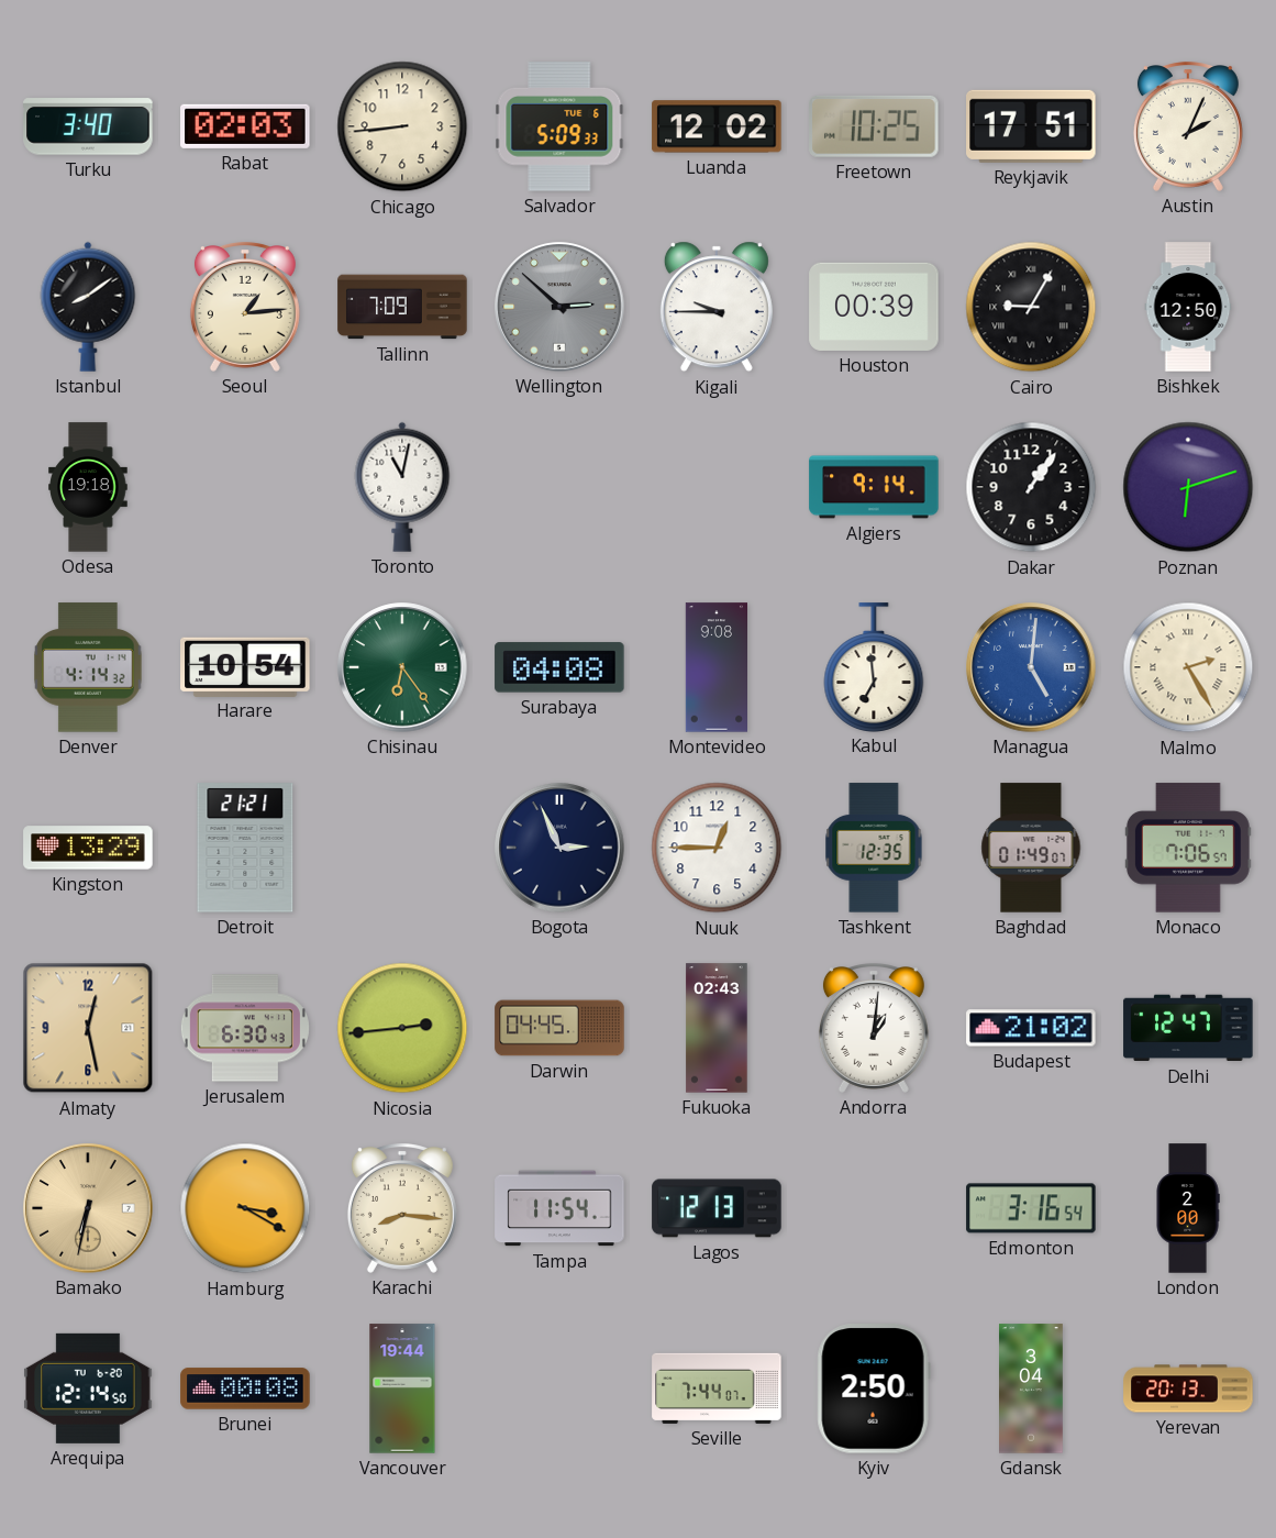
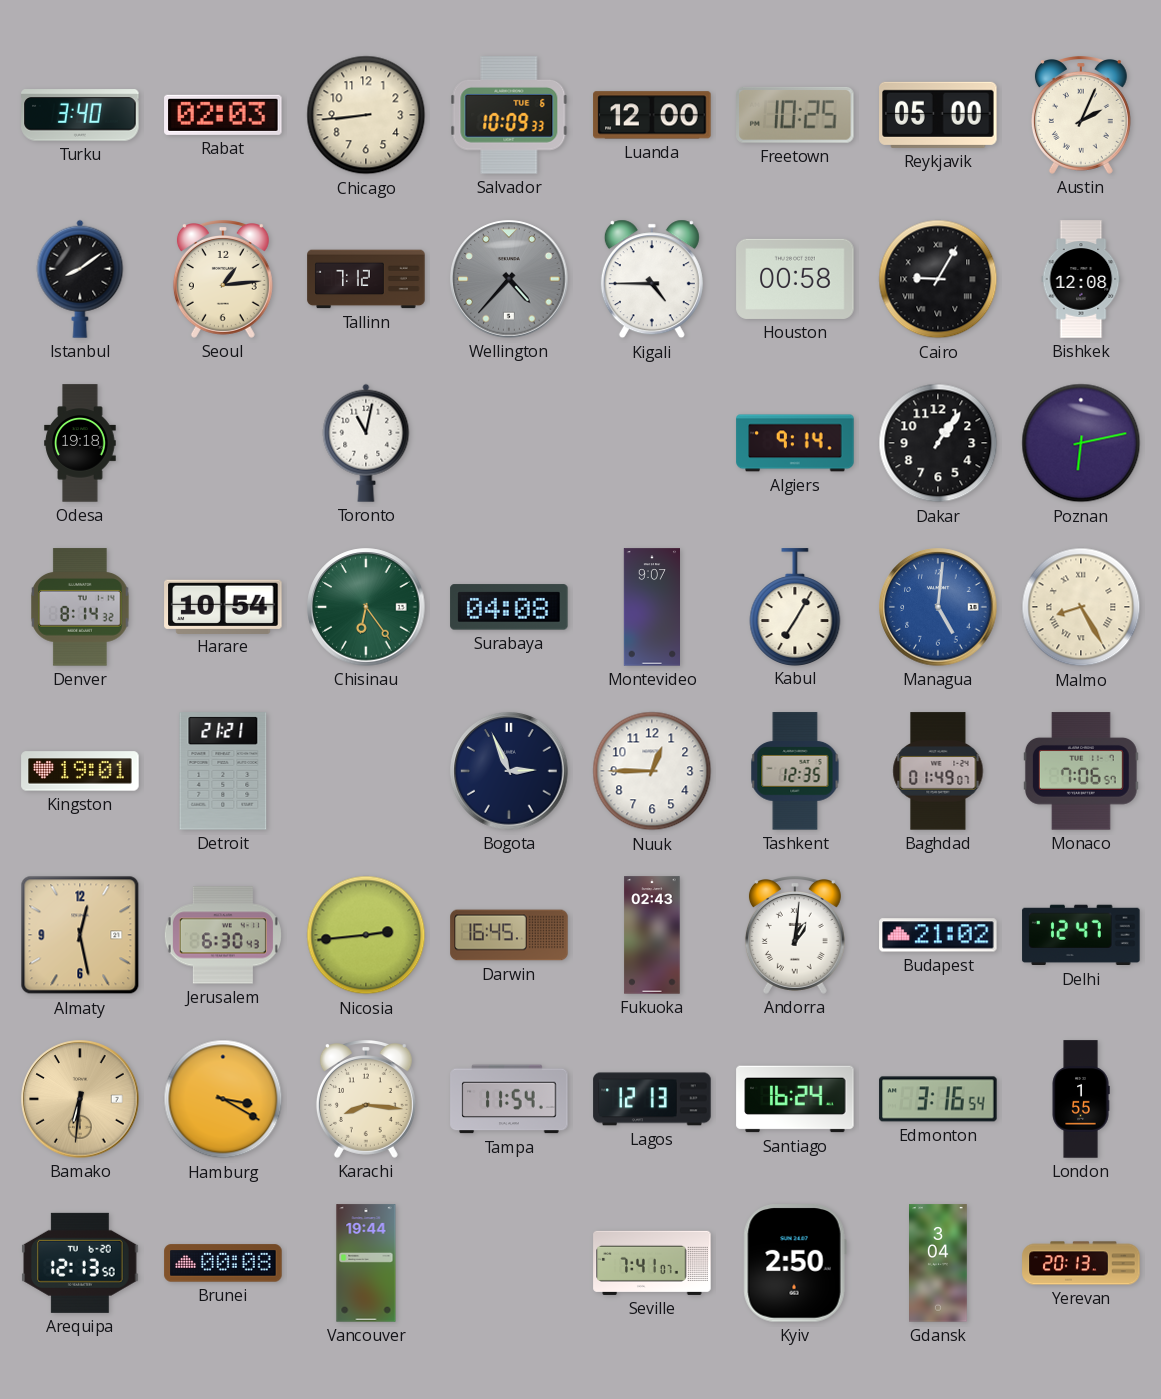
Salvador: 5:09 -> 10:09 (509, 115)
Luanda: 12:02 -> 12:00 (652, 115)
Reykjavik: 17:51 -> 05:00 (938, 115)
Tallinn: 7:09 -> 7:12 (366, 279)
Wellington: 2:52 -> 4:37 (509, 279)
Kigali: 9:45 -> 4:45 (652, 279)
Houston: 00:39 -> 00:58 (795, 279)
Bishkek: 12:50 -> 12:08 (1081, 279)
Poznan: 6:12 -> 6:13 (1081, 443)
Denver: 4:14 -> 8:14 (80, 607)
Montevideo: 9:08 -> 9:07 (651, 607)
Kabul: 6:59 -> 7:05 (795, 607)
Malmo: 2:25 -> 8:25 (1081, 607)
Kingston: 13:29 -> 19:01 (80, 771)
Darwin: 04:45 -> 16:45 (509, 935)
Bamako: 6:32 -> 6:31 (80, 1099)
Santiago: none -> 16:24 (795, 1099)
London: 2:00 -> 1:55 (1081, 1099)
Arequipa: 12:14 -> 12:13 (80, 1263)
Seville: 7:44 -> 7:41 (652, 1263)
